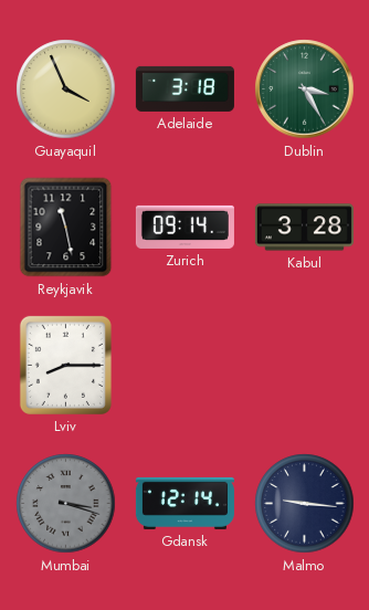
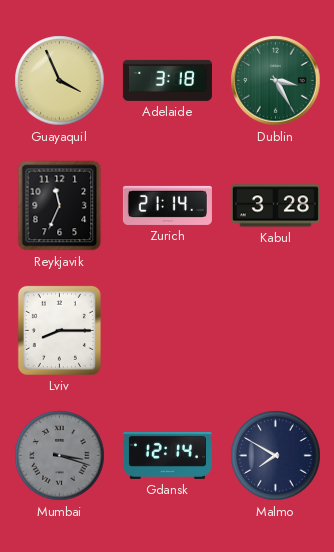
Reykjavik: 11:28 -> 11:34 (60, 206)
Zurich: 09:14 -> 21:14 (167, 205)
Malmo: 9:16 -> 7:50 (276, 456)
